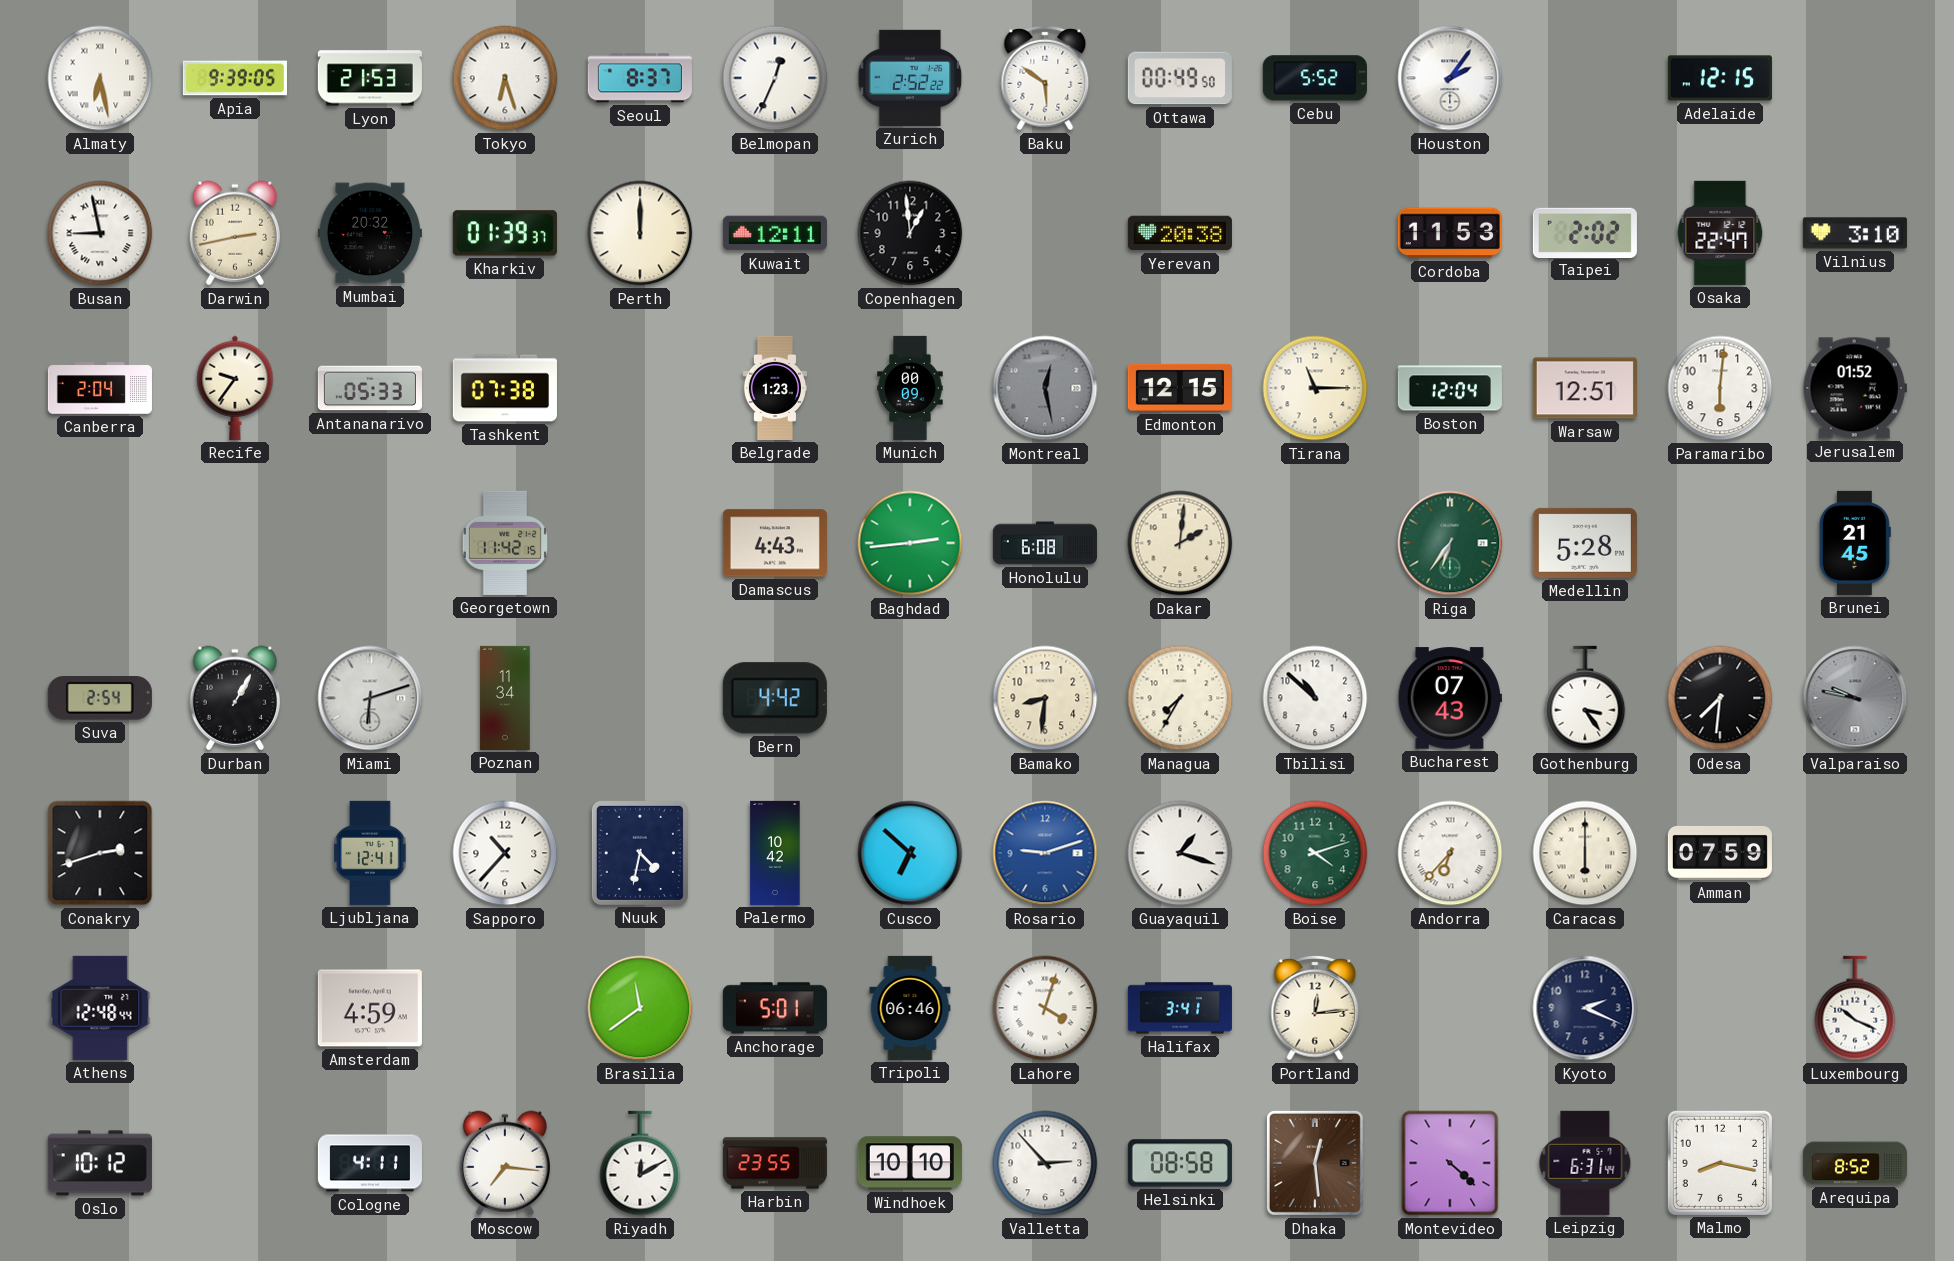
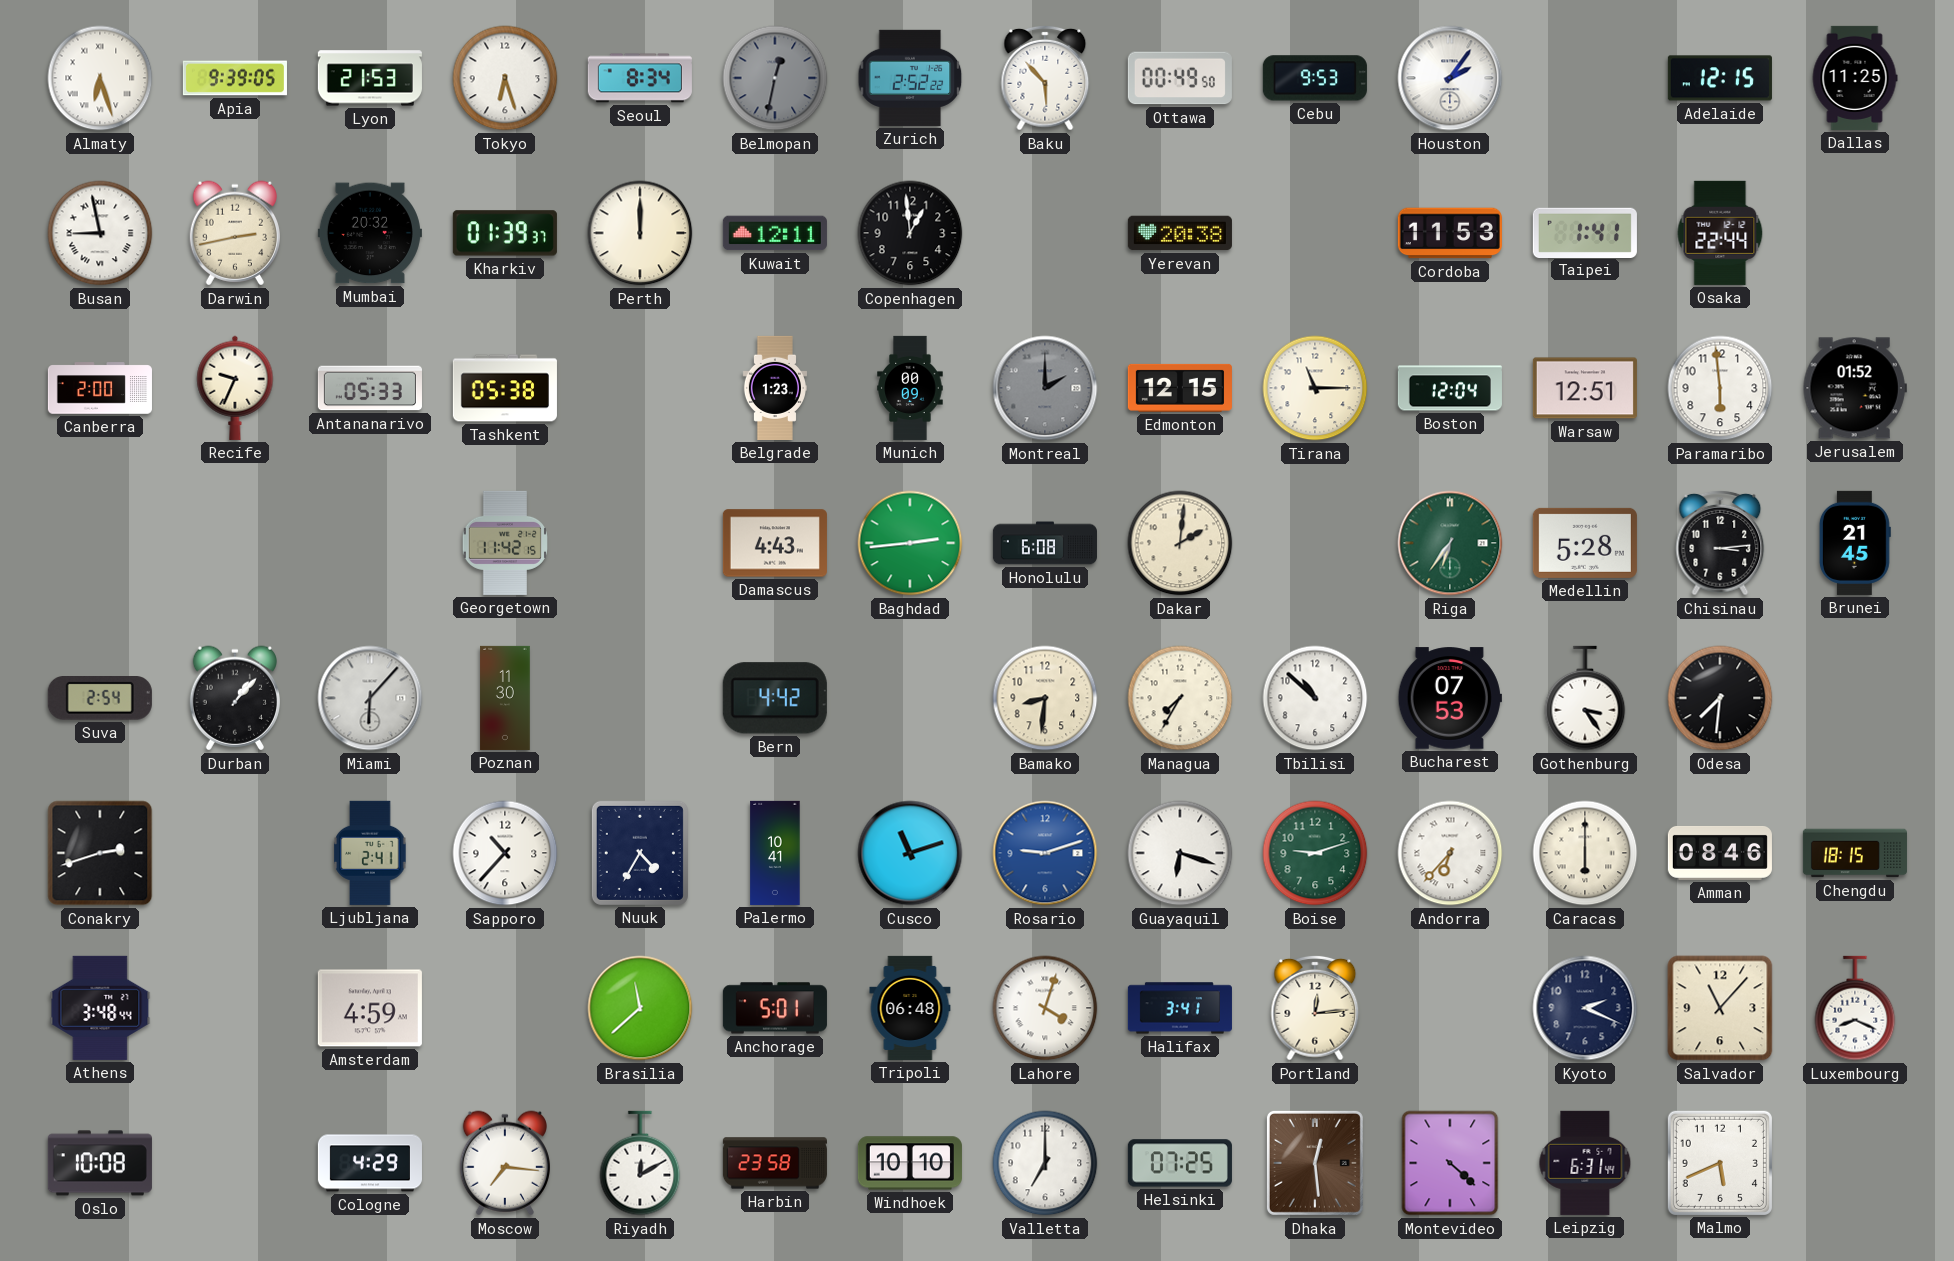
Almaty: 6:28 -> 6:27 (100, 78)
Seoul: 8:37 -> 8:34 (640, 78)
Belmopan: 12:34 -> 12:32 (775, 78)
Belmopan dial: white -> grey (775, 78)
Baku: 5:51 -> 5:53 (1045, 78)
Cebu: 5:52 -> 9:53 (1315, 78)
Dallas: none -> 11:25 (1855, 78)
Taipei: 2:02 -> 1:41 (1585, 232)
Osaka: 22:47 -> 22:44 (1720, 233)
Vilnius: 3:10 -> none (1855, 233)
Canberra: 2:04 -> 2:00 (100, 388)
Recife: 9:36 -> 9:34 (235, 388)
Tashkent: 07:38 -> 05:38 (505, 388)
Montreal: 12:28 -> 2:00 (1045, 388)
Paramaribo: 6:01 -> 5:59 (1720, 388)
Chisinau: none -> 3:14 (1720, 543)
Durban: 1:05 -> 1:07 (235, 698)
Miami: 6:12 -> 6:07 (370, 698)
Poznan: 11:34 -> 11:30 (505, 698)
Bucharest: 07:43 -> 07:53 (1450, 698)
Valparaiso: 9:47 -> none (1855, 698)
Ljubljana: 12:41 -> 2:41 (370, 853)
Nuuk: 4:32 -> 4:35 (640, 853)
Palermo: 10:42 -> 10:41 (775, 853)
Cusco: 6:52 -> 11:12 (910, 853)
Guayaquil: 1:18 -> 6:18 (1180, 853)
Boise: 4:12 -> 9:12 (1315, 853)
Amman: 07:59 -> 08:46 (1720, 853)
Chengdu: none -> 18:15 (1855, 853)
Athens: 12:48 -> 3:48 (100, 1008)
Brasilia: 11:39 -> 11:38 (640, 1008)
Tripoli: 06:46 -> 06:48 (910, 1008)
Salvador: none -> 11:07 (1720, 1008)
Luxembourg: 10:19 -> 8:19 (1855, 1008)
Oslo: 10:12 -> 10:08 (100, 1163)
Cologne: 4:11 -> 4:29 (370, 1163)
Harbin: 23:55 -> 23:58 (775, 1163)
Valletta: 2:53 -> 7:00 (1045, 1163)
Helsinki: 08:58 -> 07:25 (1180, 1163)
Malmo: 8:17 -> 5:41 (1720, 1163)
Arequipa: 8:52 -> none (1855, 1163)
